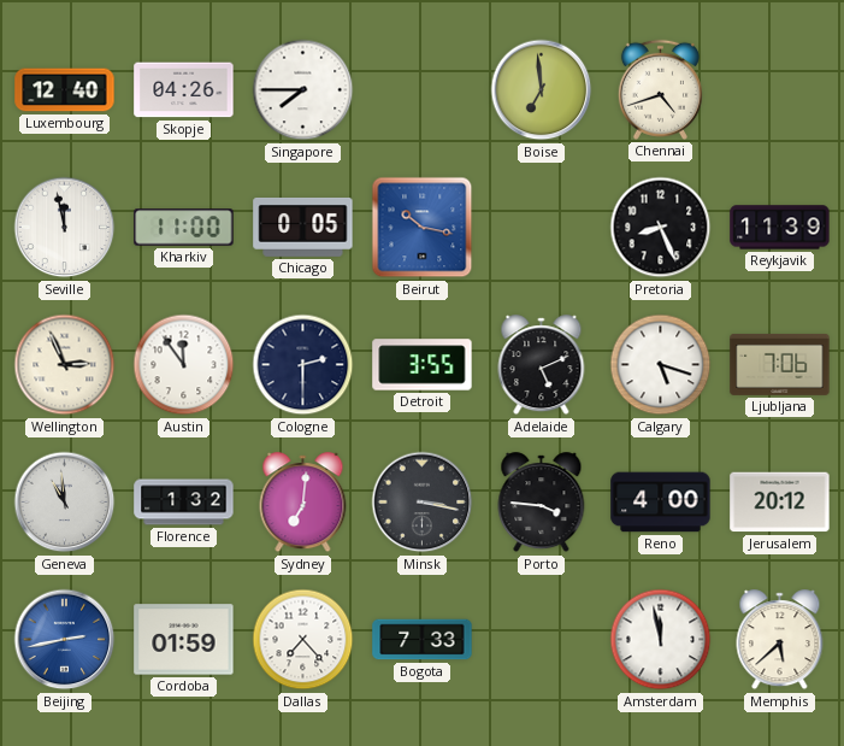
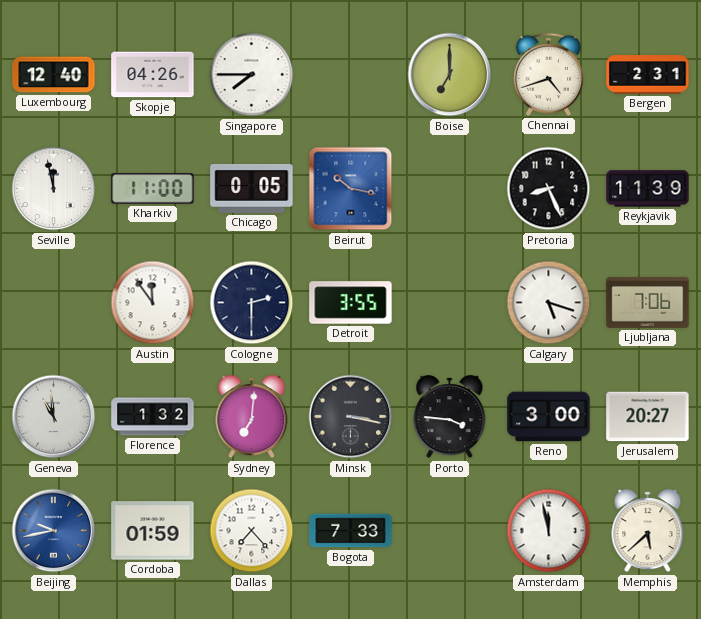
Boise: 6:59 -> 7:00 (450, 75)
Bergen: none -> 2:31 (648, 75)
Wellington: 2:56 -> none (65, 365)
Adelaide: 5:11 -> none (542, 365)
Reno: 4:00 -> 3:00 (549, 417)
Jerusalem: 20:12 -> 20:27 (648, 417)
Beijing: 2:43 -> 9:43 (54, 531)
